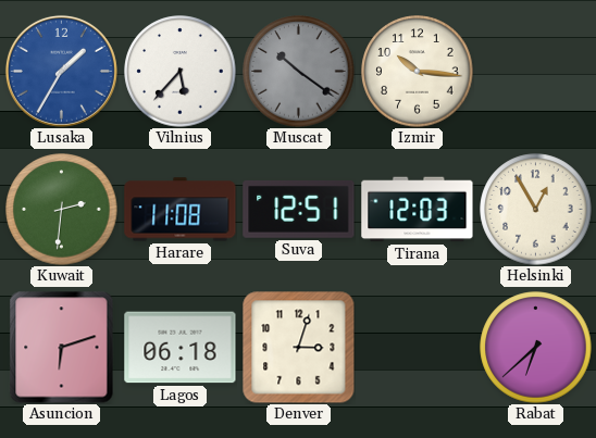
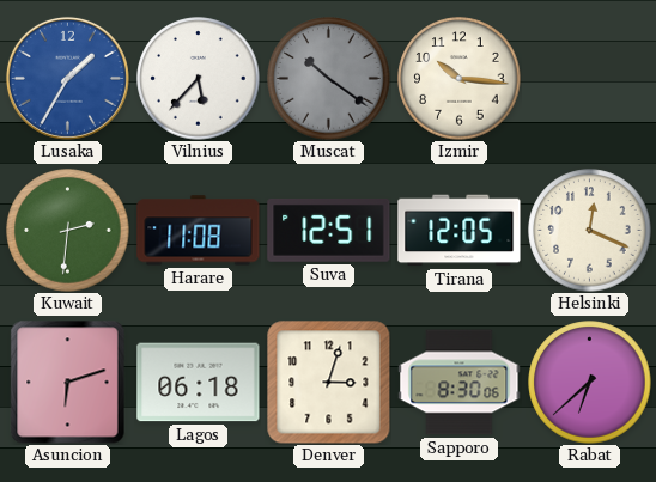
Tirana: 12:03 -> 12:05 (460, 231)
Helsinki: 12:55 -> 12:19 (590, 231)
Sapporo: none -> 8:30 (460, 383)
